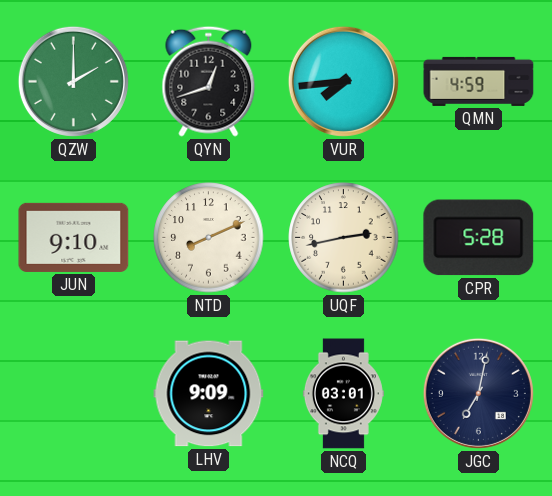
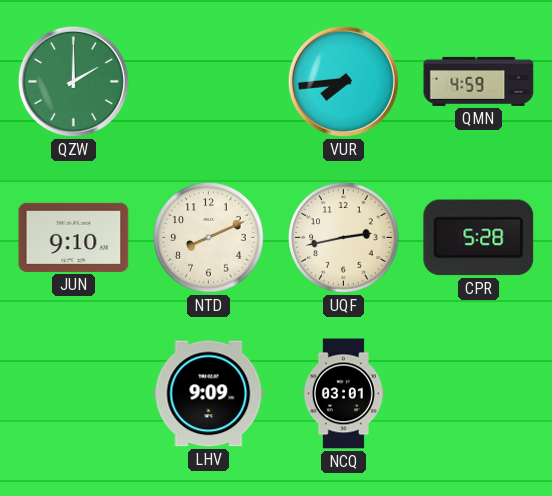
QYN: 12:42 -> none (209, 81)
JGC: 7:02 -> none (478, 393)
